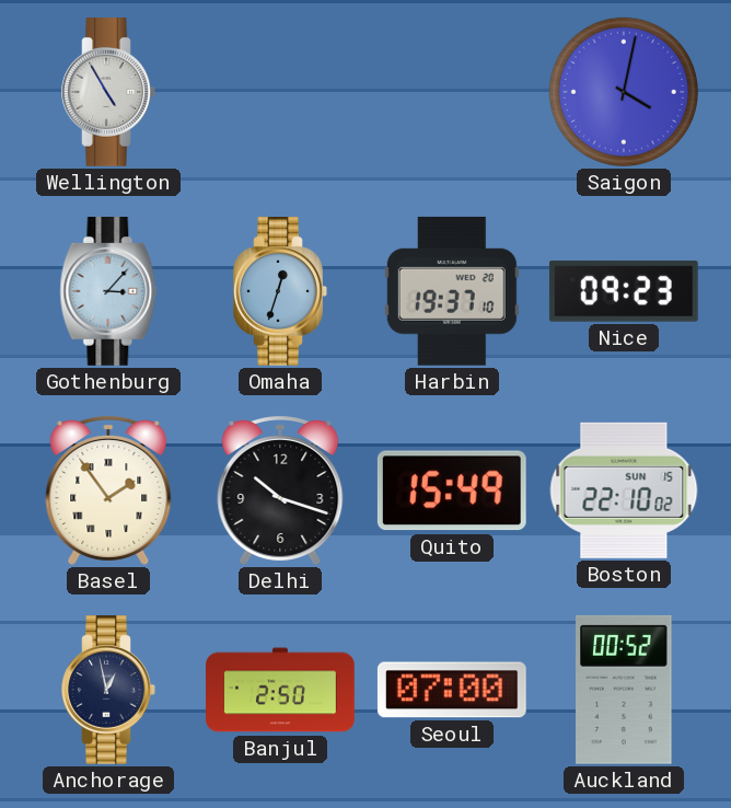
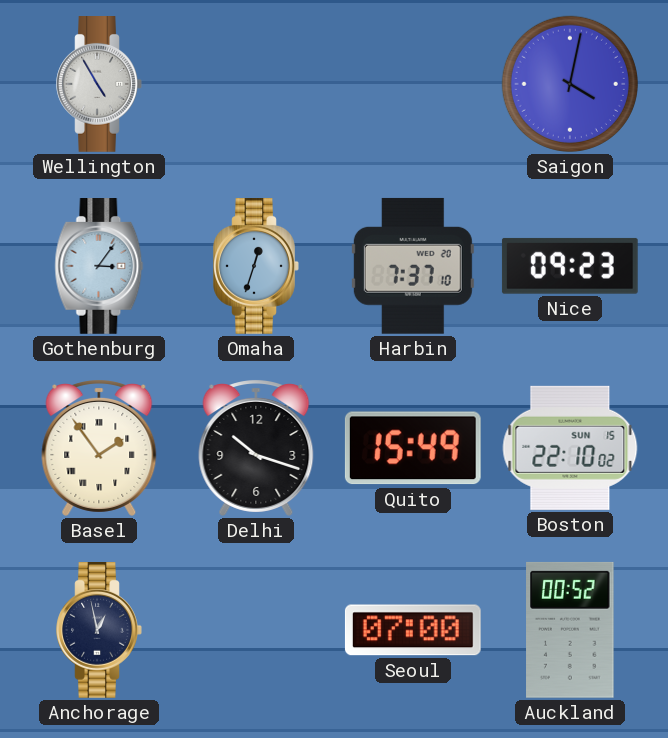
Gothenburg: 3:07 -> 3:06 (99, 267)
Harbin: 19:37 -> 7:37 (413, 266)
Banjul: 2:50 -> none (280, 690)
